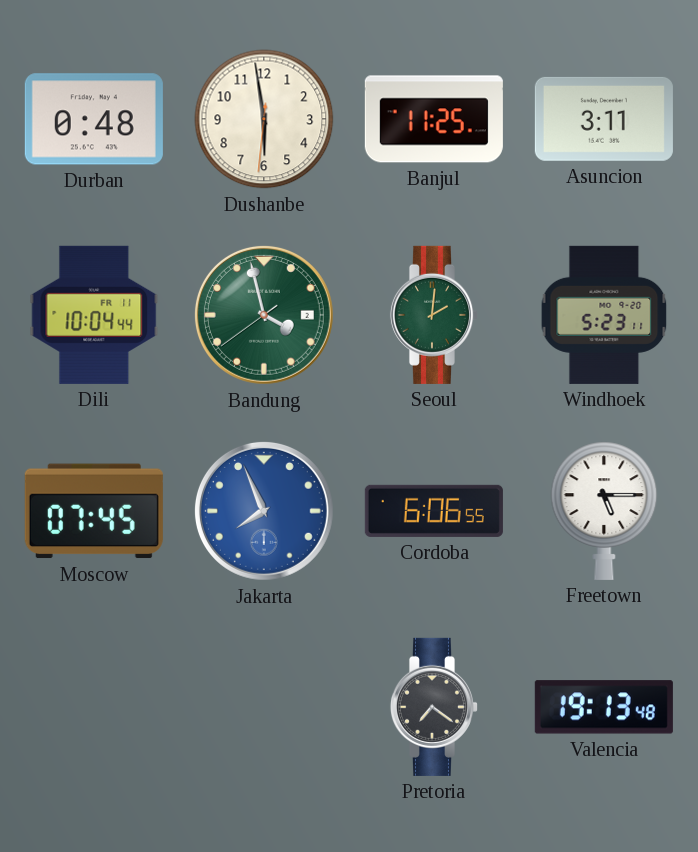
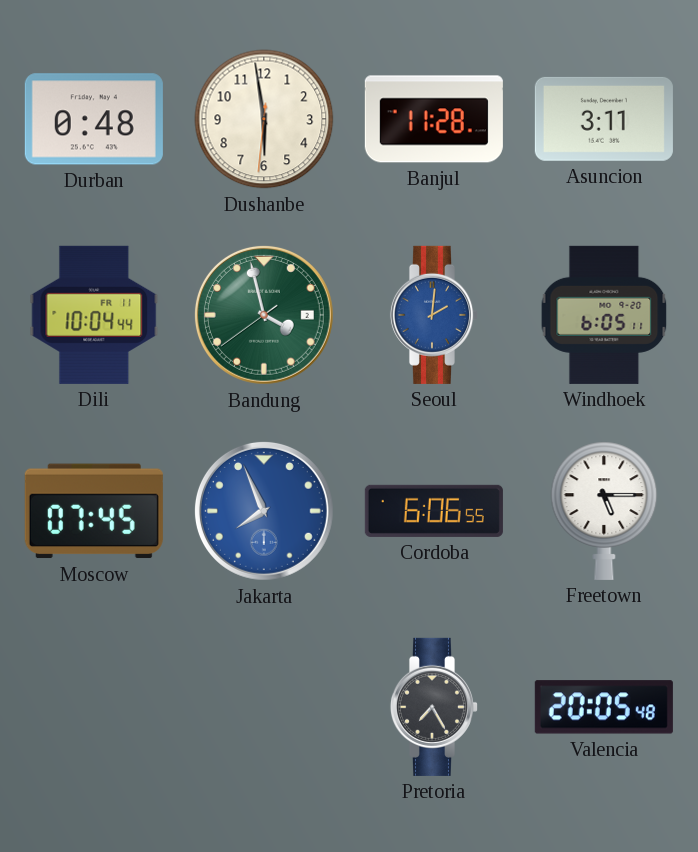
Banjul: 11:25 -> 11:28 (434, 119)
Seoul dial: green -> blue (433, 315)
Windhoek: 5:23 -> 6:05 (604, 315)
Pretoria: 7:21 -> 7:25 (433, 707)
Valencia: 19:13 -> 20:05 (604, 707)
